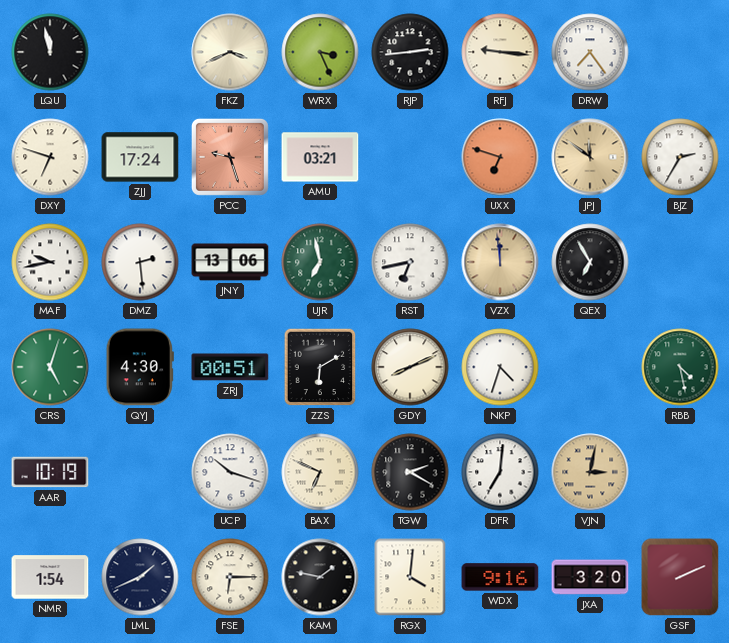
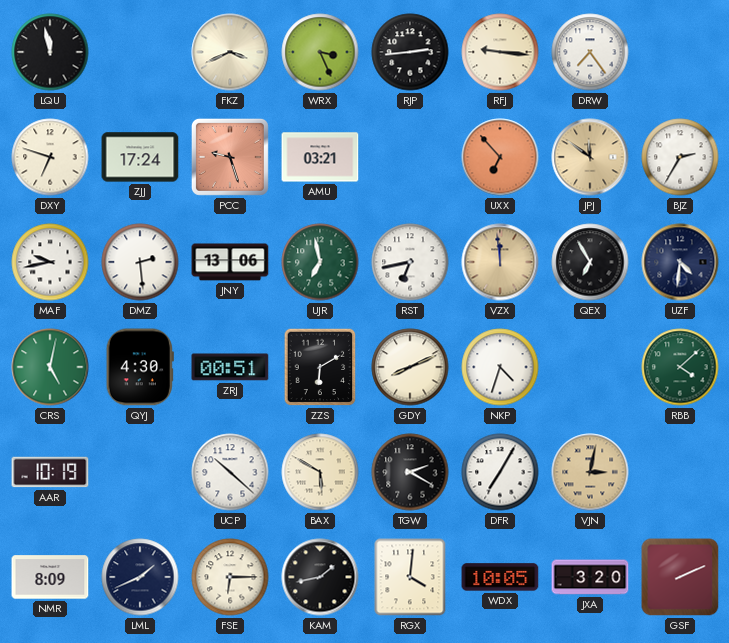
UXX: 6:48 -> 6:53 (500, 157)
UZF: none -> 4:31 (680, 262)
CRS: 5:03 -> 5:02 (50, 367)
RBB: 4:28 -> 4:08 (680, 367)
UCP: 10:18 -> 10:22 (230, 472)
BAX: 6:49 -> 5:50 (320, 472)
DFR: 7:01 -> 7:05 (500, 472)
NMR: 1:54 -> 8:09 (50, 577)
KAM: 1:47 -> 1:43 (320, 577)
WDX: 9:16 -> 10:05 (500, 577)
